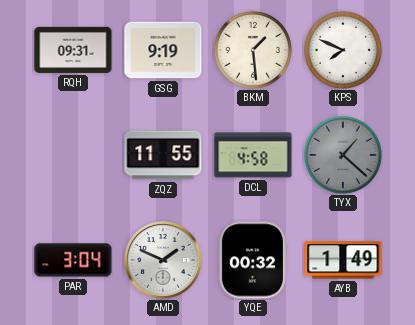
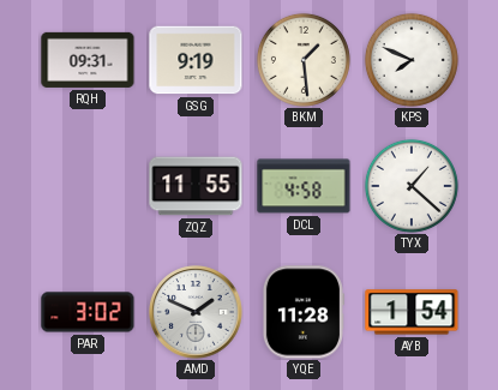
TYX dial: grey -> white (412, 186)
PAR: 3:04 -> 3:02 (88, 312)
YQE: 00:32 -> 11:28 (302, 312)
AYB: 1:49 -> 1:54 (412, 312)
